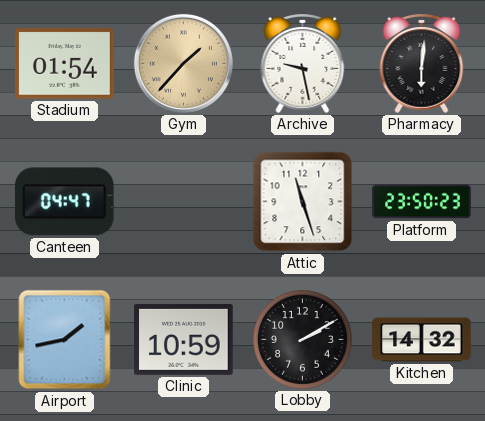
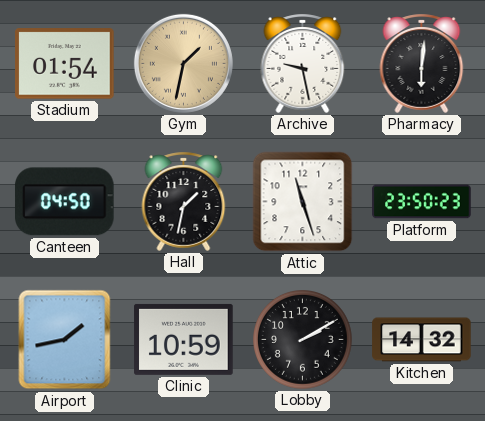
Gym: 1:37 -> 1:32 (183, 63)
Canteen: 04:47 -> 04:50 (64, 202)
Hall: none -> 1:32 (184, 201)
